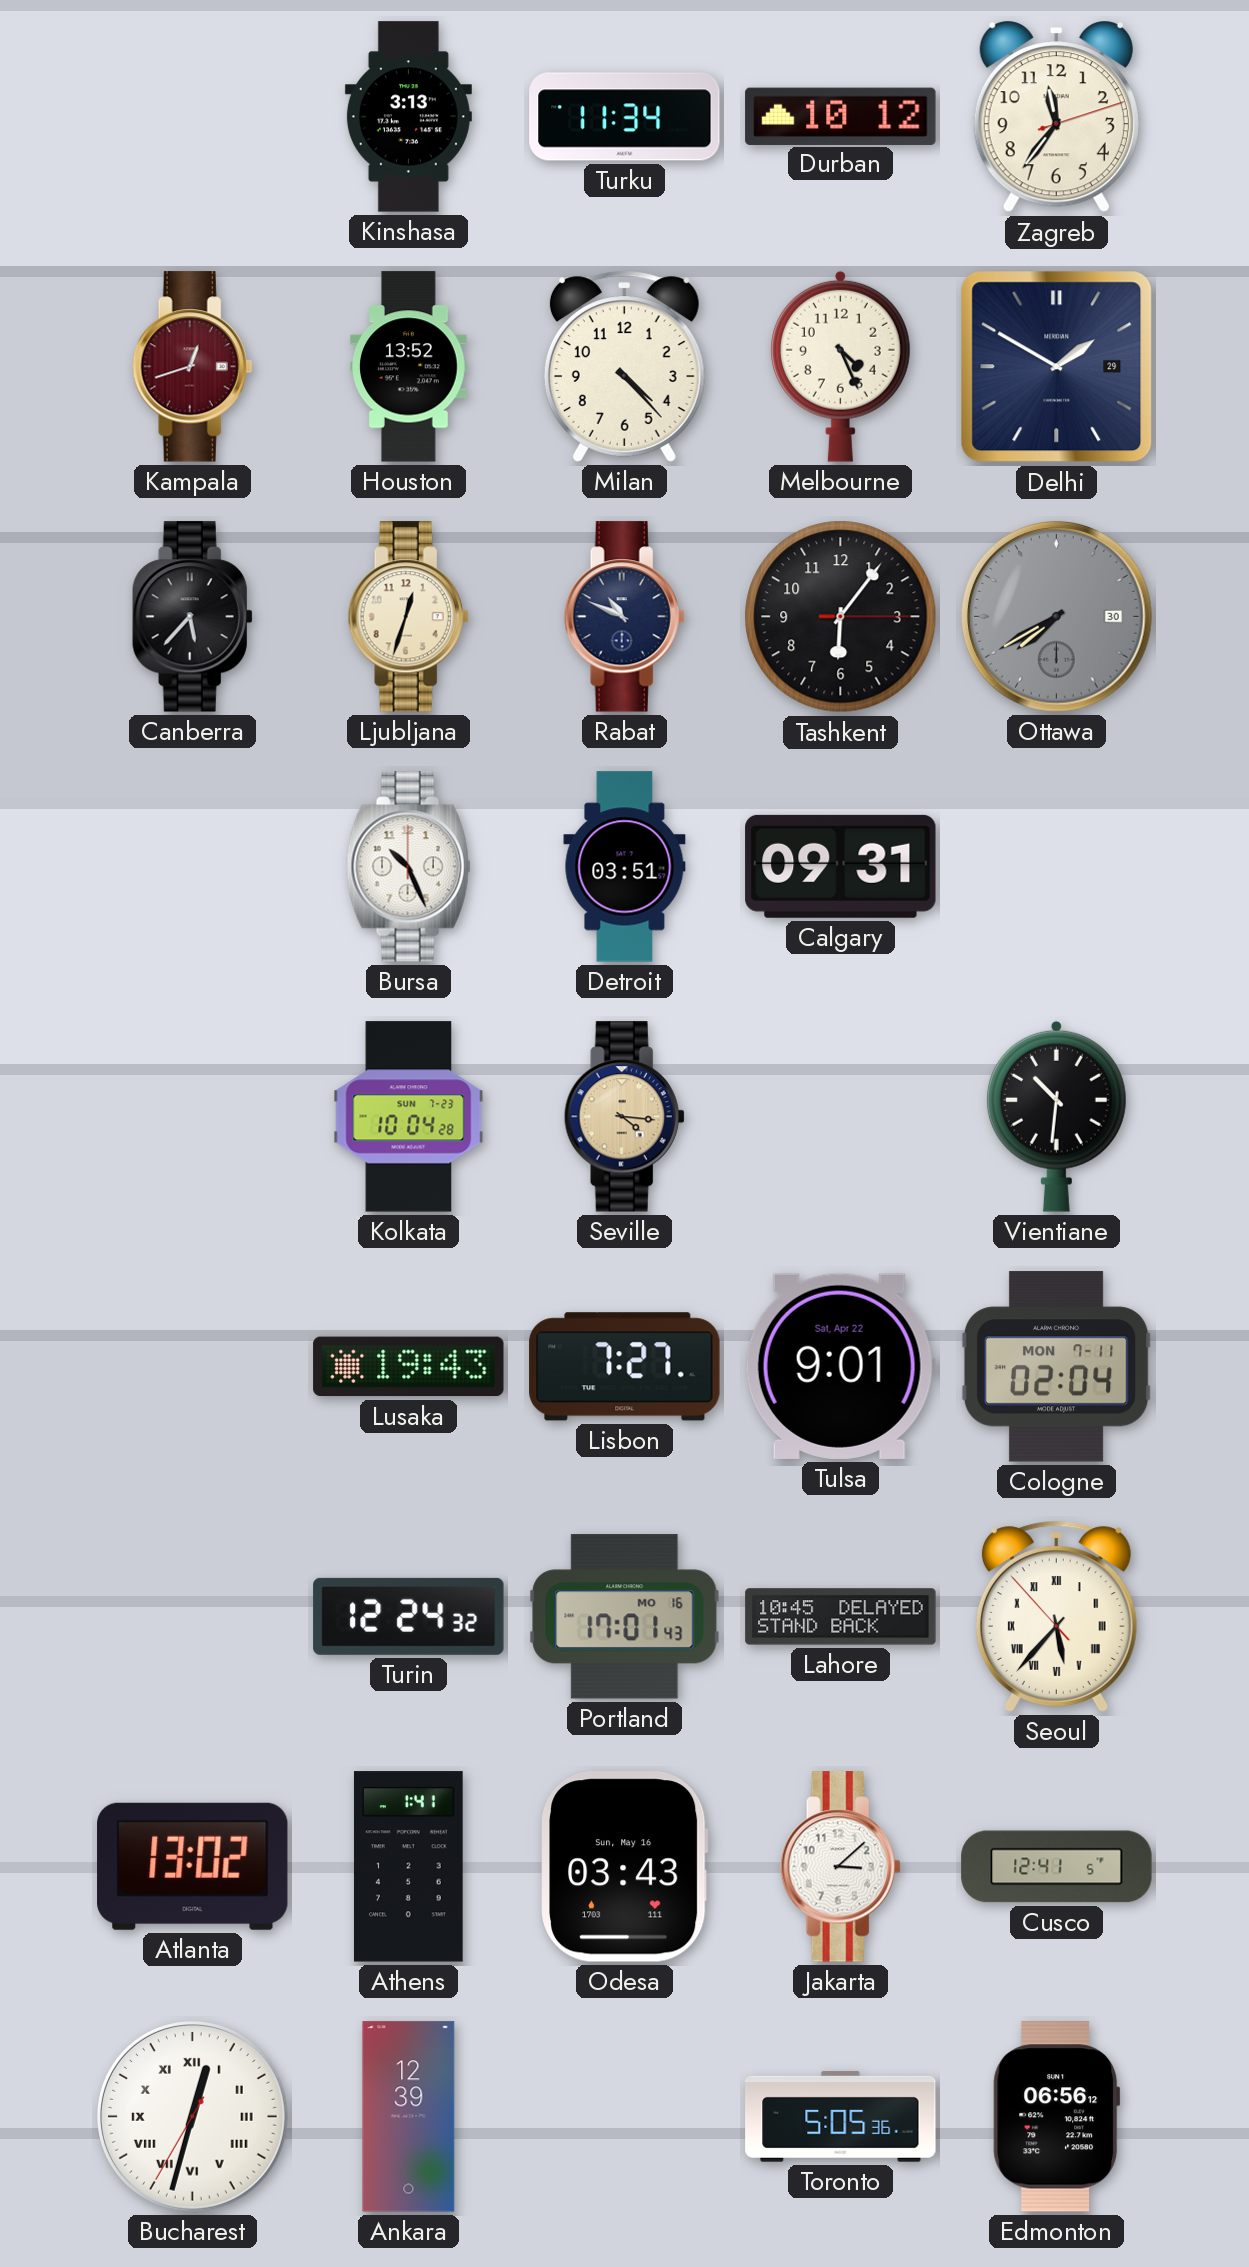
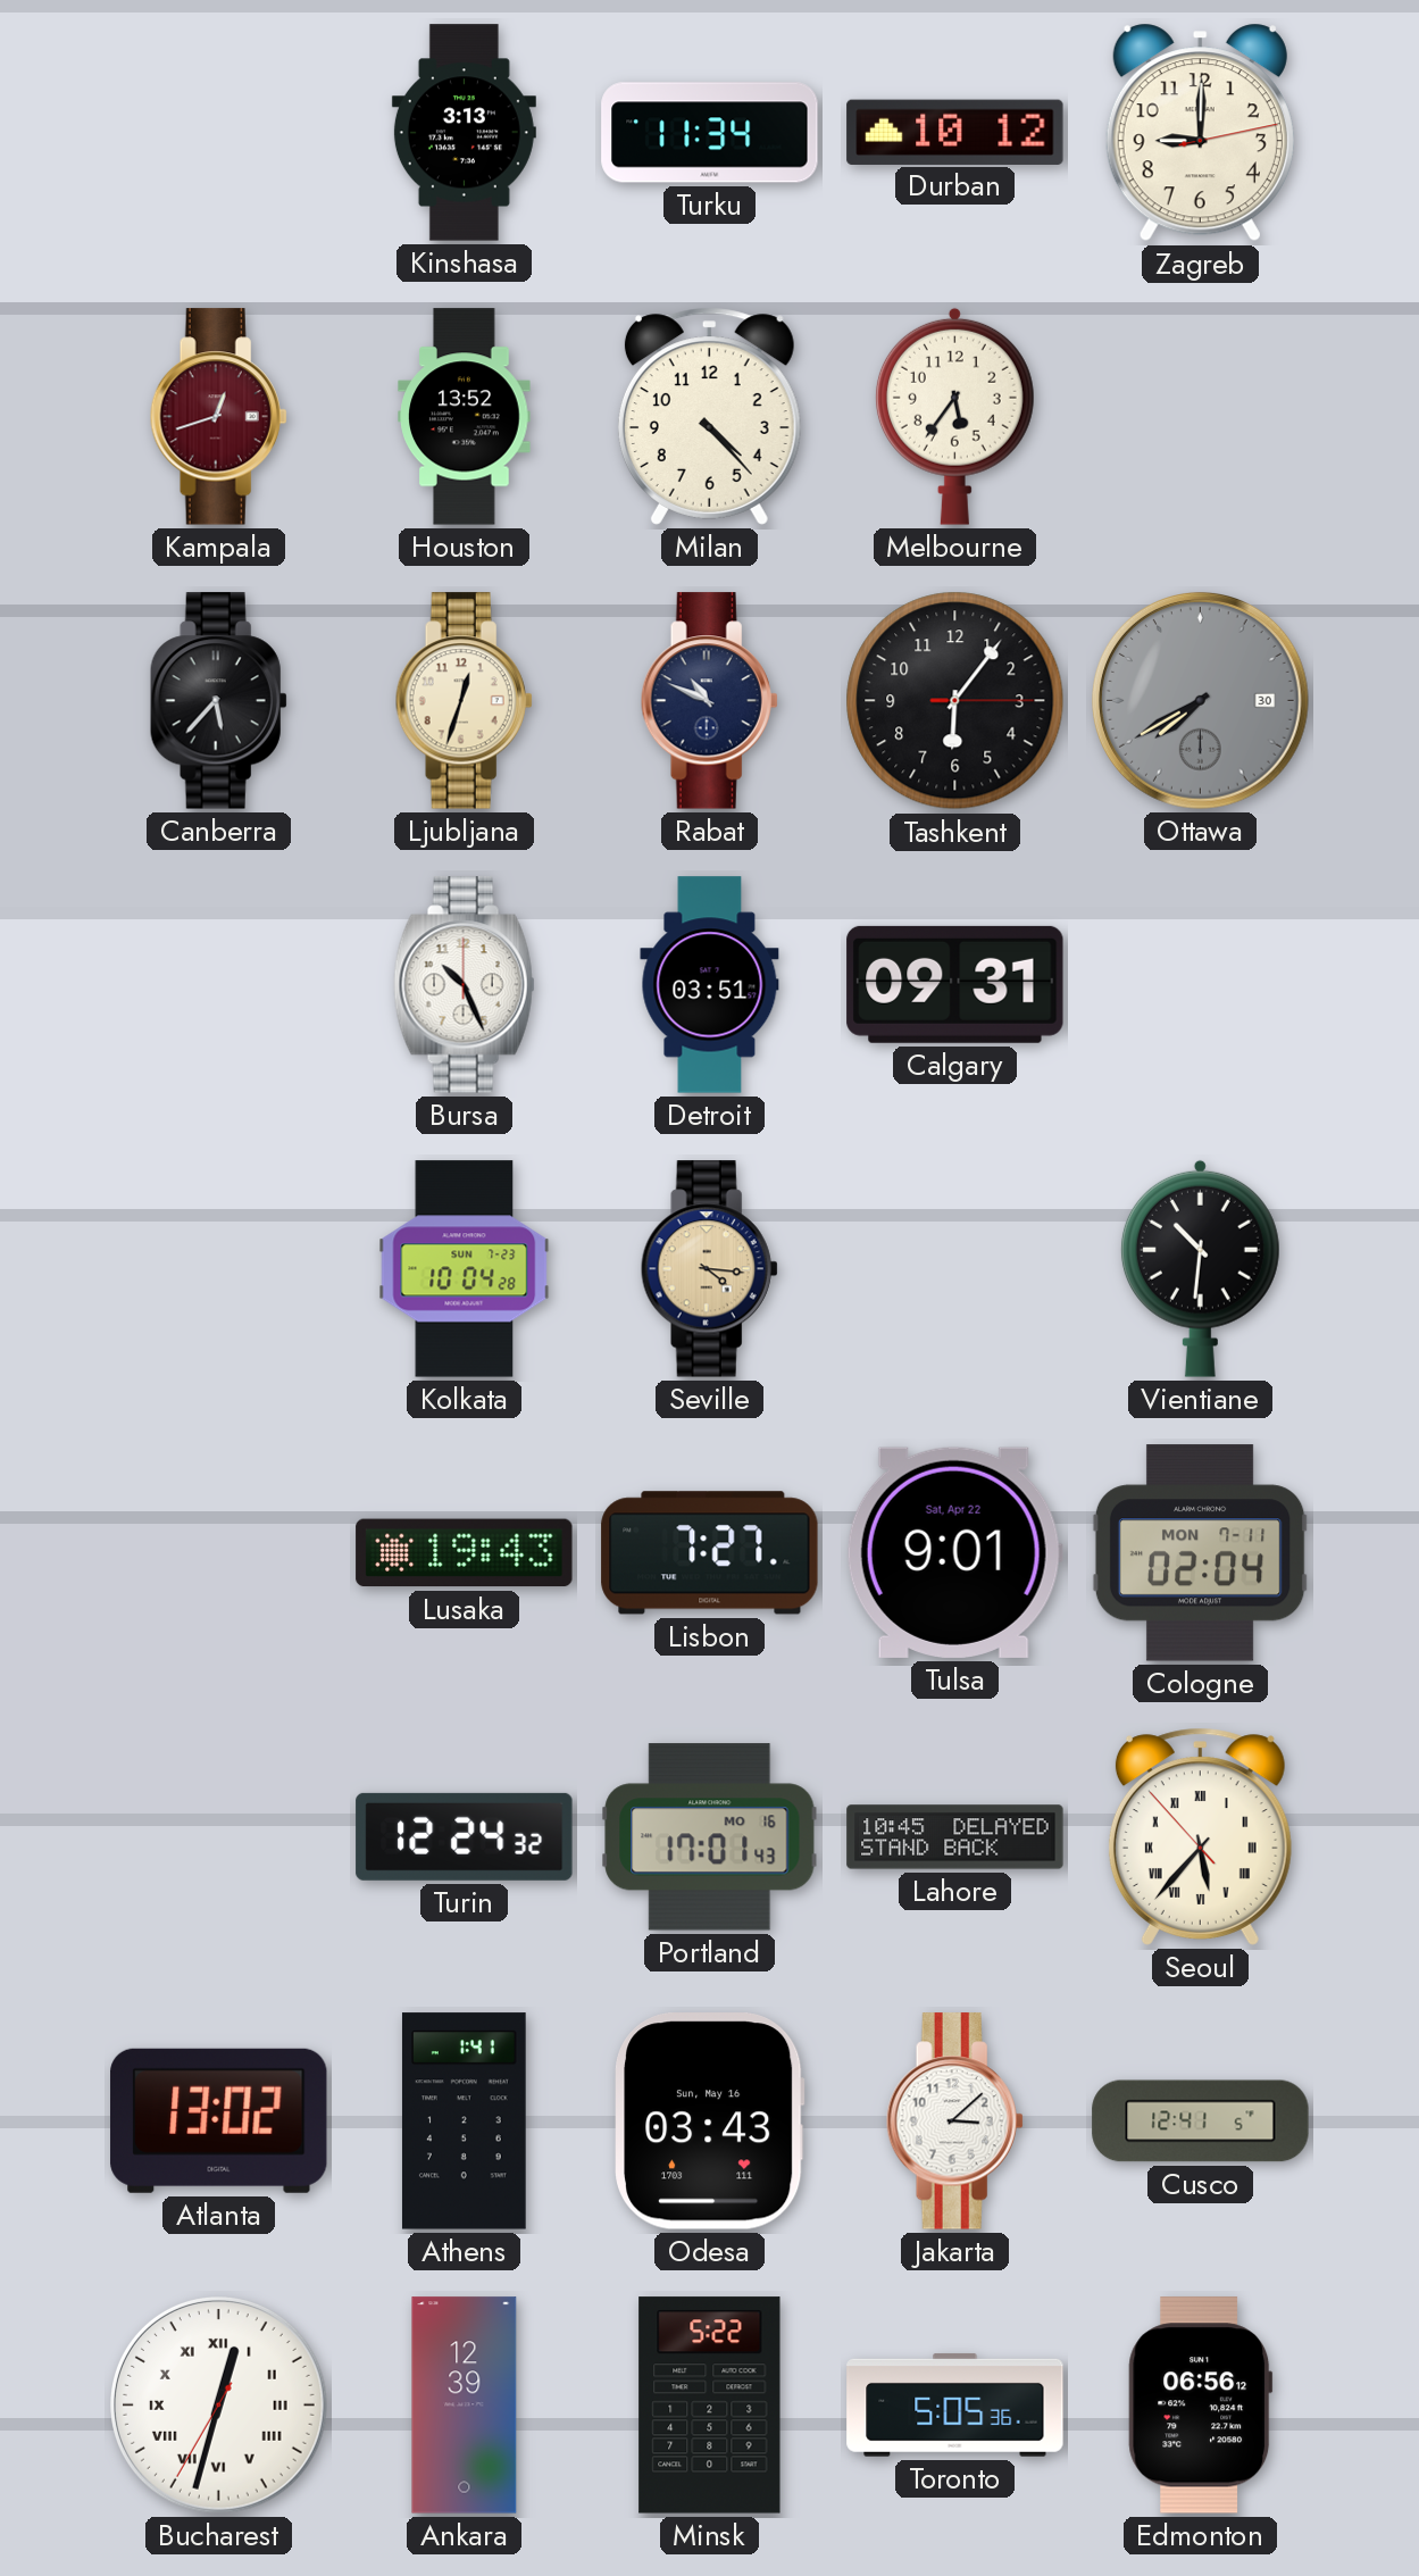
Zagreb: 11:36 -> 9:00 (1200, 133)
Melbourne: 4:26 -> 5:36 (954, 416)
Delhi: 1:50 -> none (1057, 367)
Minsk: none -> 5:22 (710, 2406)
